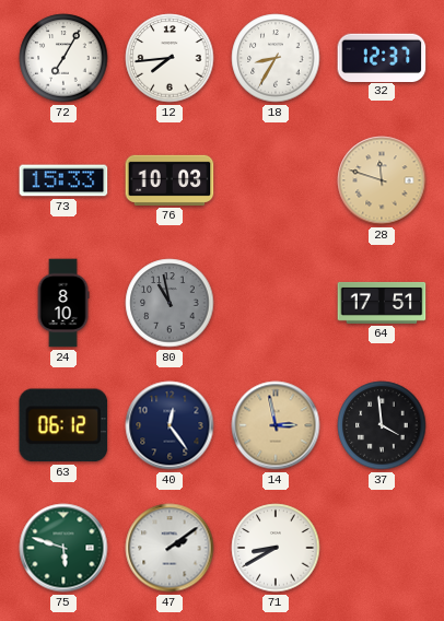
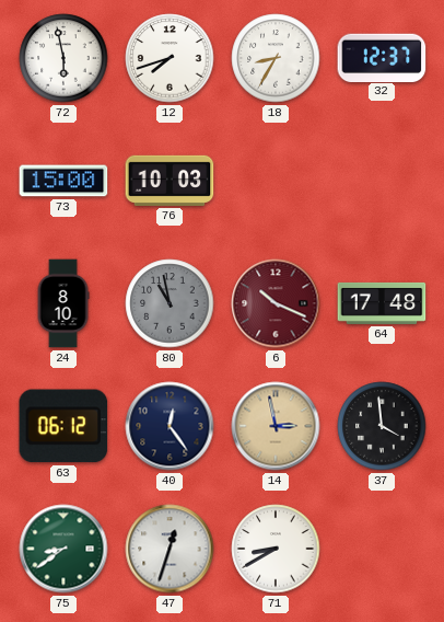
72: 7:05 -> 5:58 (63, 58)
12: 7:44 -> 7:42 (170, 58)
73: 15:33 -> 15:00 (63, 181)
28: 11:48 -> none (382, 180)
6: none -> 10:19 (276, 303)
64: 17:51 -> 17:48 (382, 303)
75: 5:48 -> 8:39 (63, 549)
47: 2:09 -> 12:33 (170, 549)
